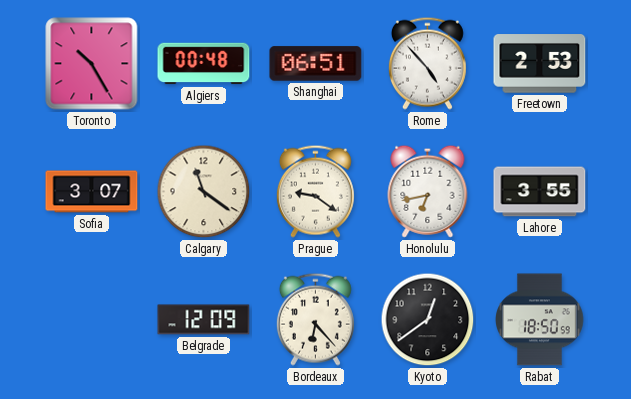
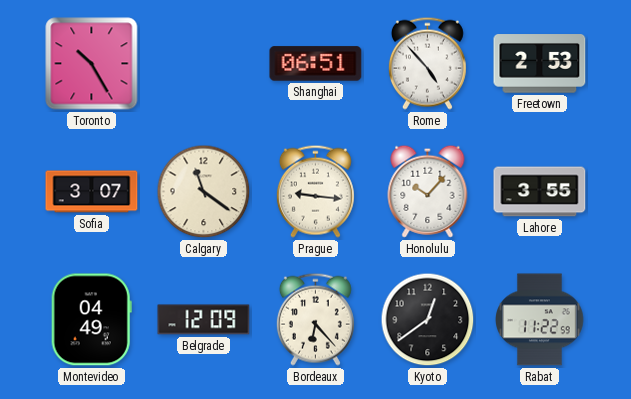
Algiers: 00:48 -> none (204, 64)
Prague: 9:21 -> 9:16 (315, 191)
Honolulu: 6:43 -> 10:07 (428, 191)
Montevideo: none -> 04:49 (91, 320)
Rabat: 18:50 -> 11:22 (540, 320)
